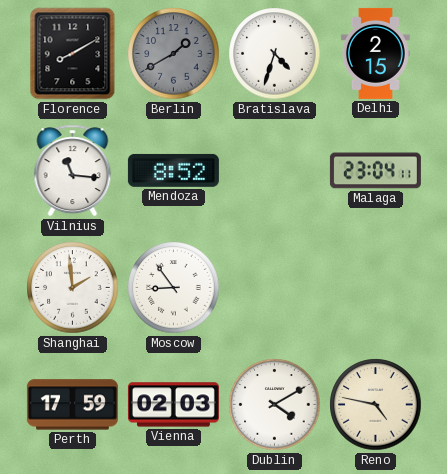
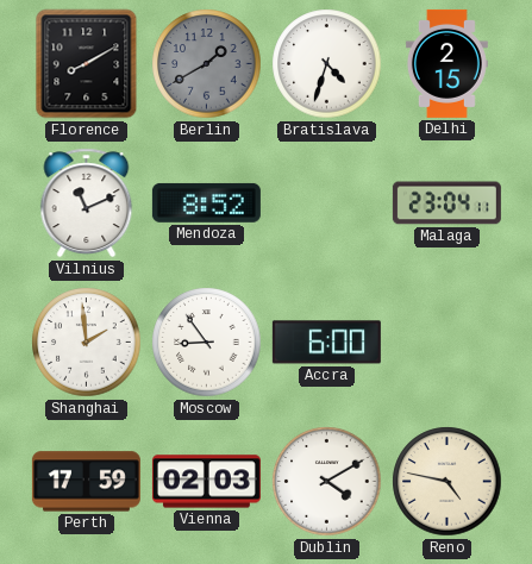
Vilnius: 11:16 -> 11:11 (87, 203)
Accra: none -> 6:00 (326, 343)
